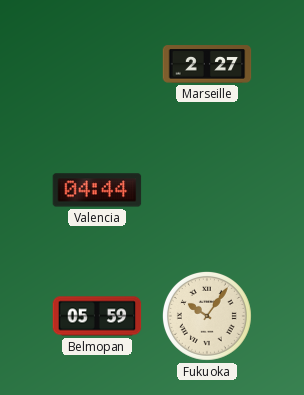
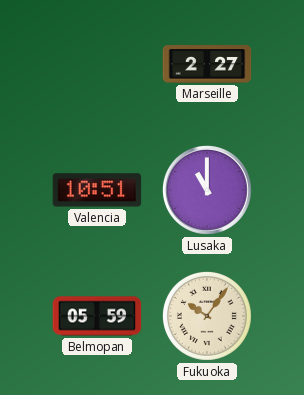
Valencia: 04:44 -> 10:51 (97, 190)
Lusaka: none -> 11:00 (207, 190)
